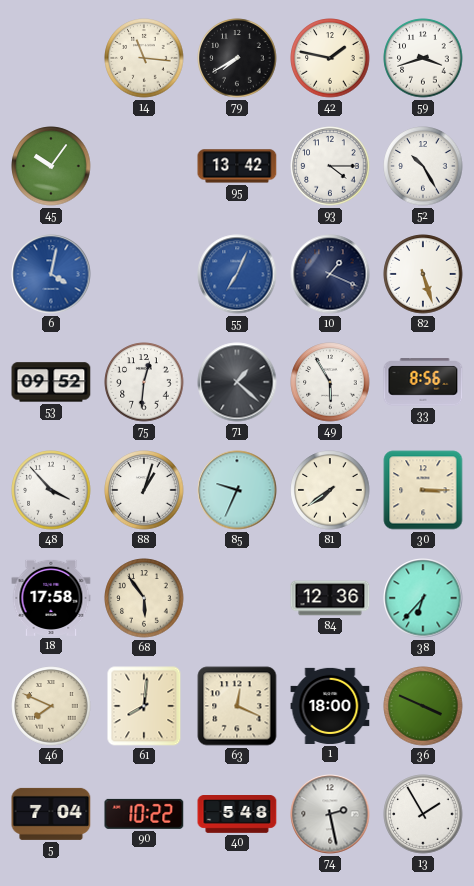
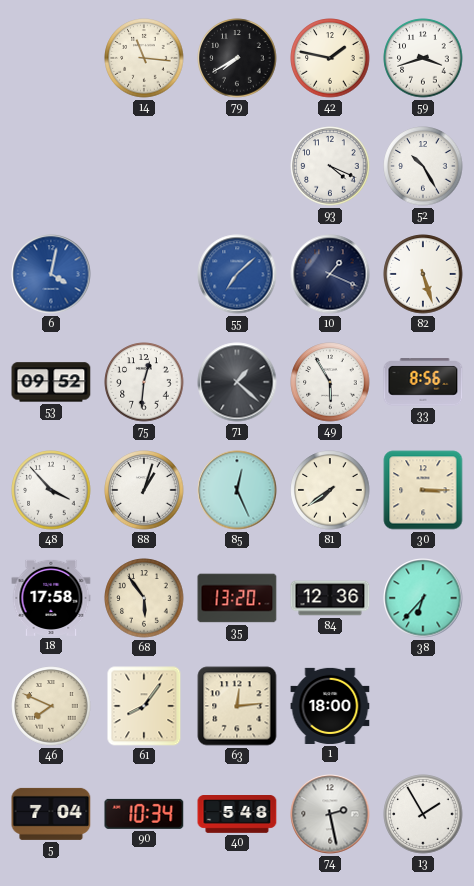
45: 10:06 -> none (51, 166)
95: 13:42 -> none (237, 166)
93: 4:15 -> 4:19 (330, 166)
55: 7:04 -> 7:08 (237, 274)
85: 9:34 -> 12:26 (237, 490)
35: none -> 13:20 (237, 598)
61: 8:01 -> 8:06 (144, 706)
63: 12:19 -> 12:14 (237, 706)
36: 3:49 -> none (423, 706)
90: 10:22 -> 10:34 (144, 814)
